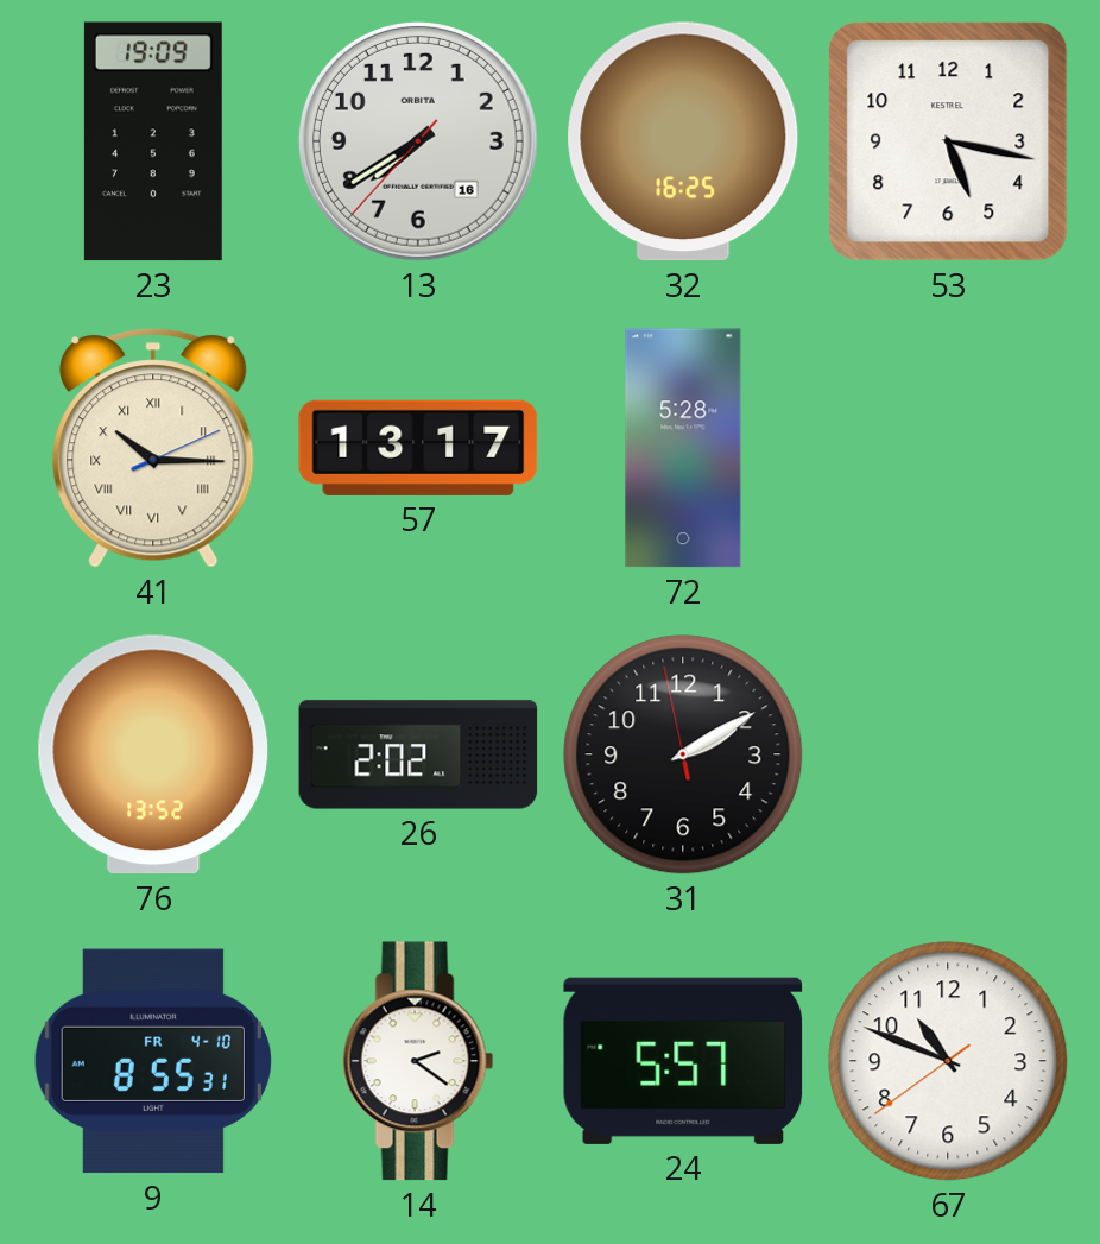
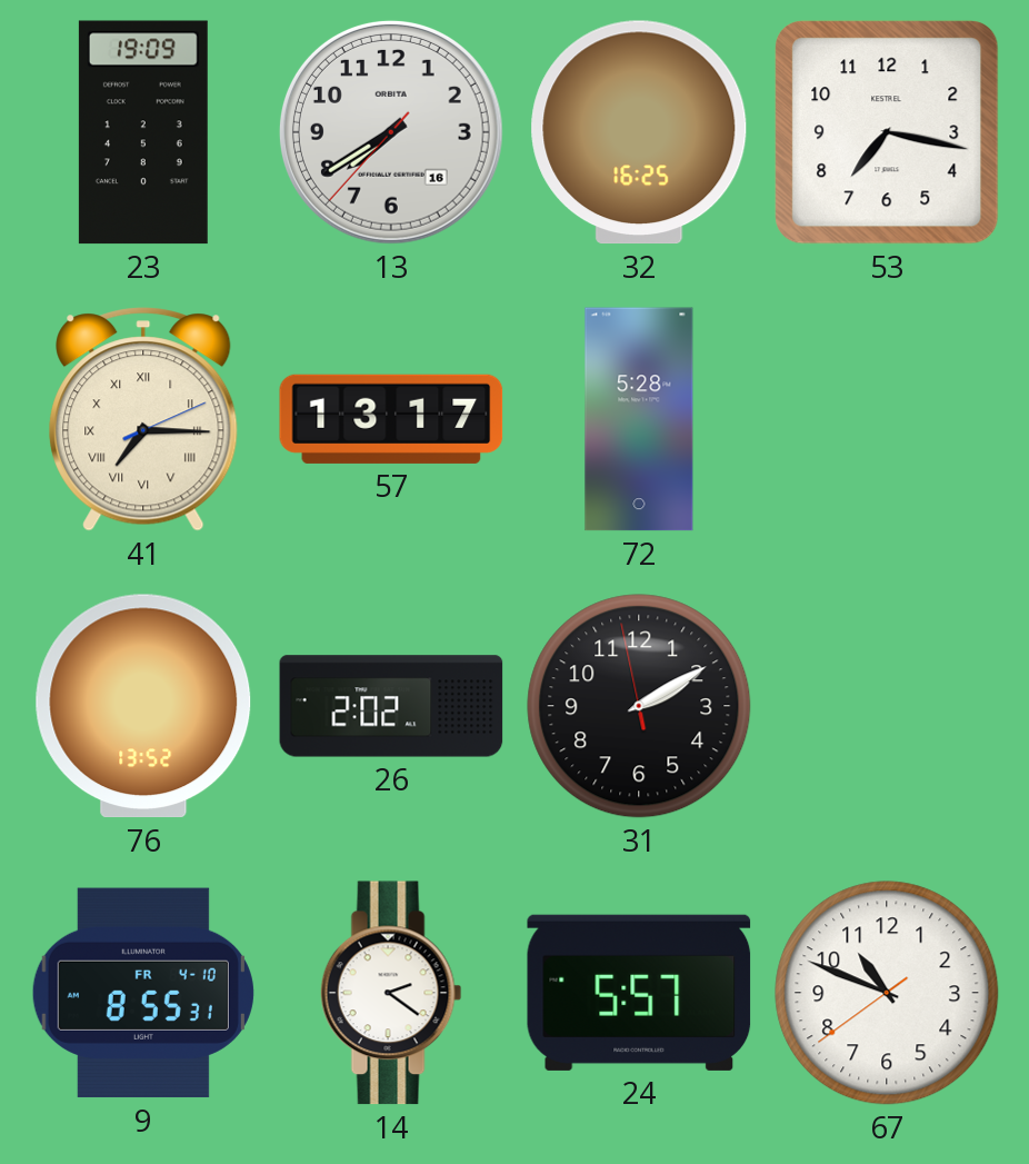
53: 5:17 -> 7:17 (887, 132)
41: 10:15 -> 7:15 (143, 419)
